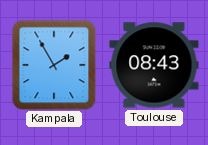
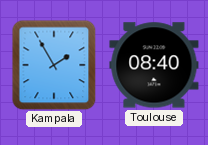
Toulouse: 08:43 -> 08:40 (154, 65)
